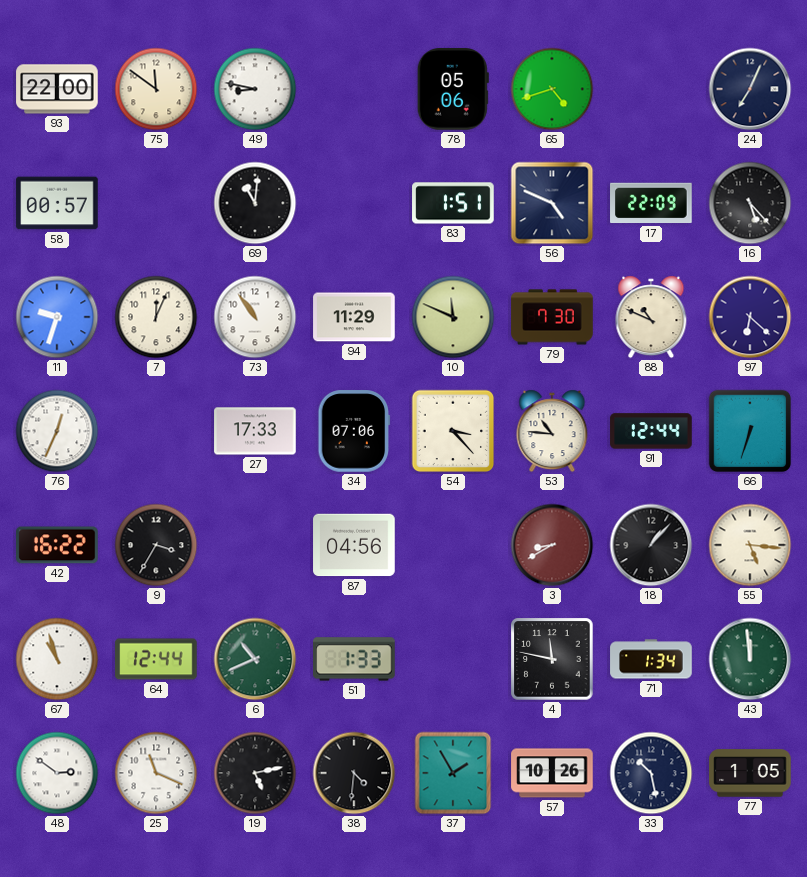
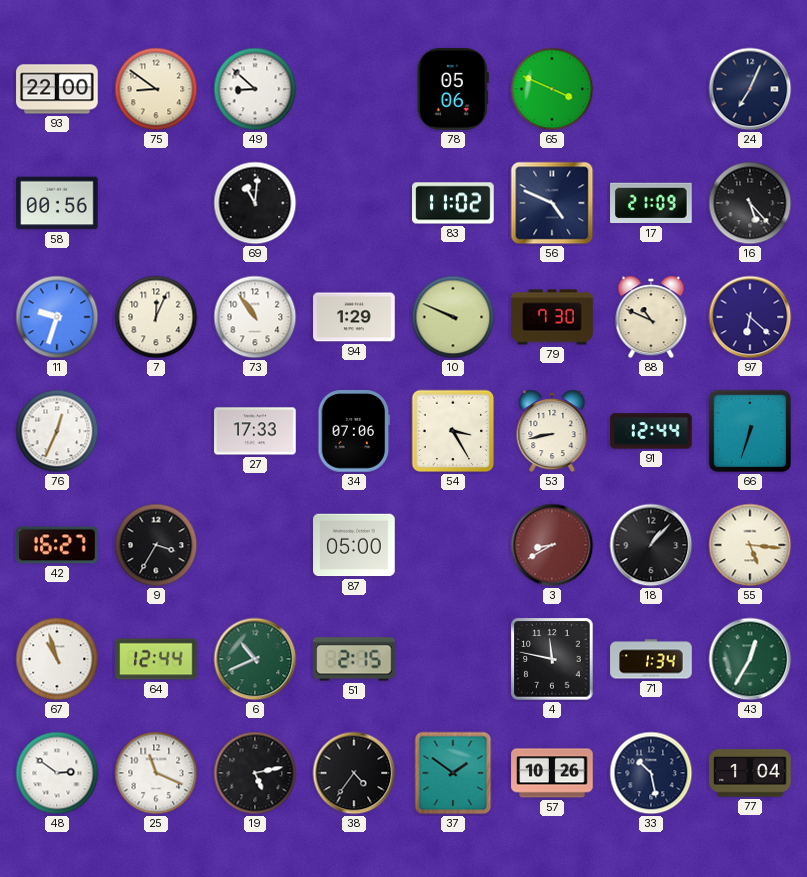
75: 11:51 -> 8:51 (156, 89)
49: 8:47 -> 8:52 (255, 89)
65: 4:42 -> 3:49 (552, 89)
58: 00:57 -> 00:56 (57, 203)
83: 1:51 -> 11:02 (453, 203)
17: 22:09 -> 21:09 (651, 203)
94: 11:29 -> 1:29 (354, 317)
10: 11:49 -> 9:49 (453, 317)
54: 3:23 -> 3:25 (453, 431)
53: 10:46 -> 8:43 (552, 431)
42: 16:22 -> 16:27 (57, 545)
87: 04:56 -> 05:00 (354, 545)
51: 1:33 -> 2:15 (354, 659)
43: 11:59 -> 12:35 (750, 659)
38: 4:31 -> 4:36 (354, 773)
37: 1:55 -> 1:51 (453, 773)
77: 1:05 -> 1:04 (750, 773)
